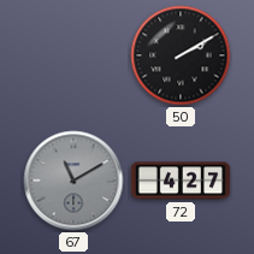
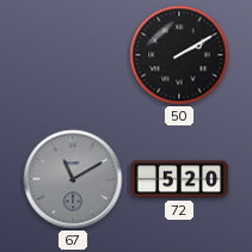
72: 4:27 -> 5:20 (179, 179)
